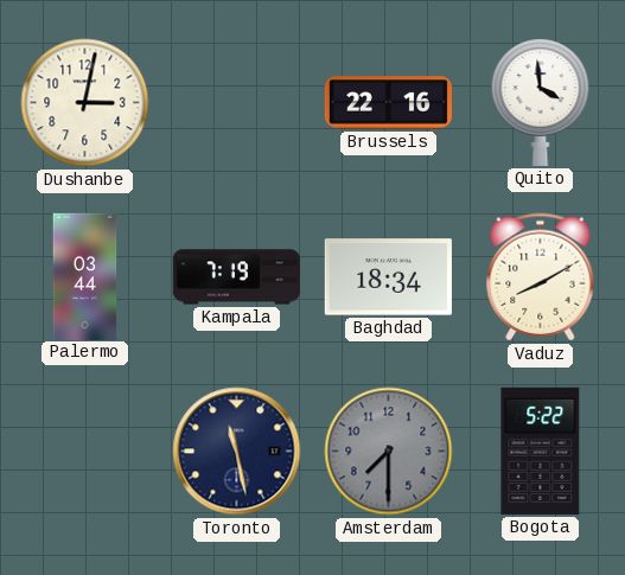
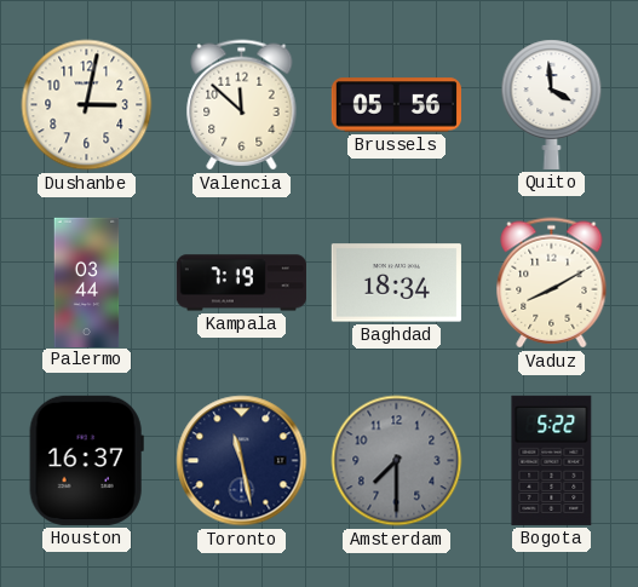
Valencia: none -> 11:52 (242, 105)
Brussels: 22:16 -> 05:56 (396, 105)
Houston: none -> 16:37 (86, 460)
